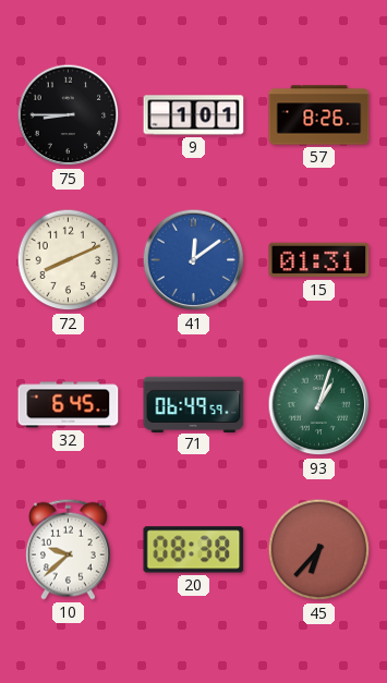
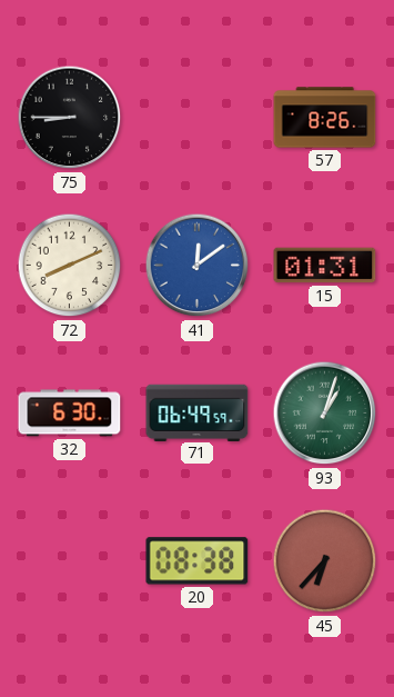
9: 1:01 -> none (194, 115)
32: 6:45 -> 6:30 (70, 414)
10: 9:38 -> none (68, 549)
